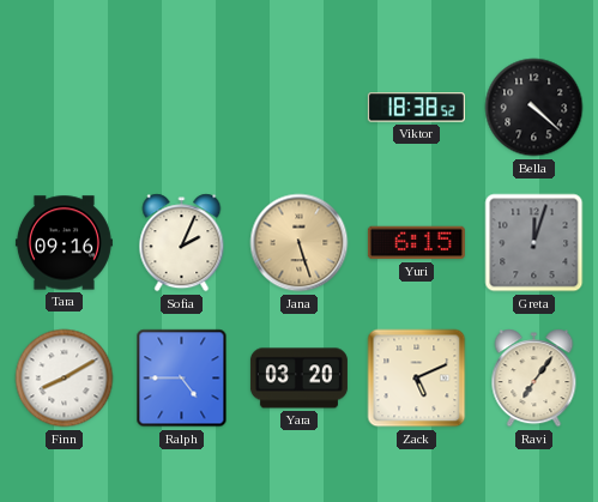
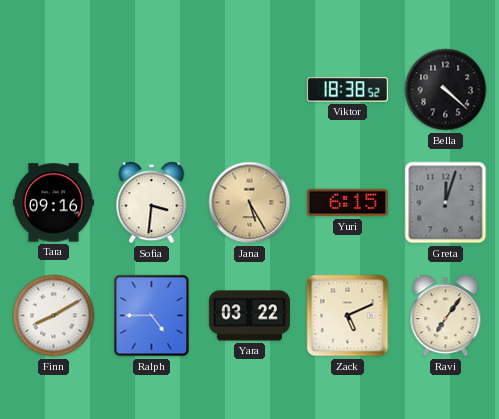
Sofia: 2:04 -> 3:31 (152, 203)
Jana: 5:27 -> 5:25 (250, 203)
Yara: 03:20 -> 03:22 (249, 316)
